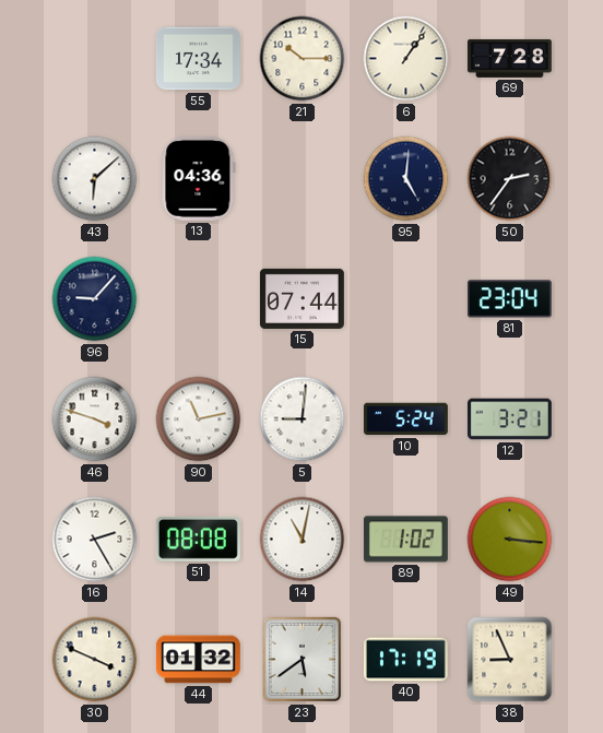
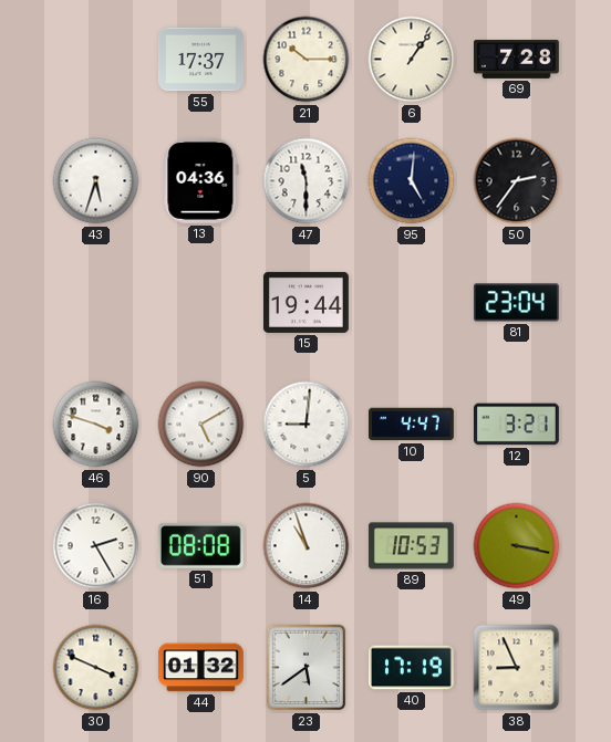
55: 17:34 -> 17:37 (200, 60)
43: 6:08 -> 5:33 (96, 181)
47: none -> 11:30 (307, 181)
96: 9:07 -> none (95, 299)
15: 07:44 -> 19:44 (305, 302)
90: 11:13 -> 5:10 (201, 425)
10: 5:24 -> 4:47 (411, 425)
14: 11:02 -> 10:57 (307, 546)
89: 1:02 -> 10:53 (411, 546)
49: 3:16 -> 3:17 (517, 546)
